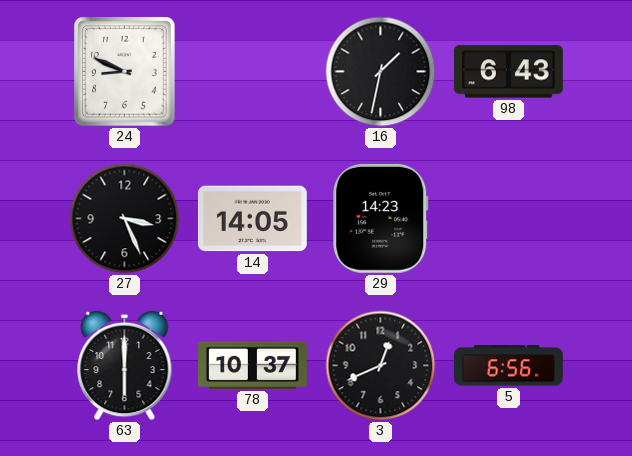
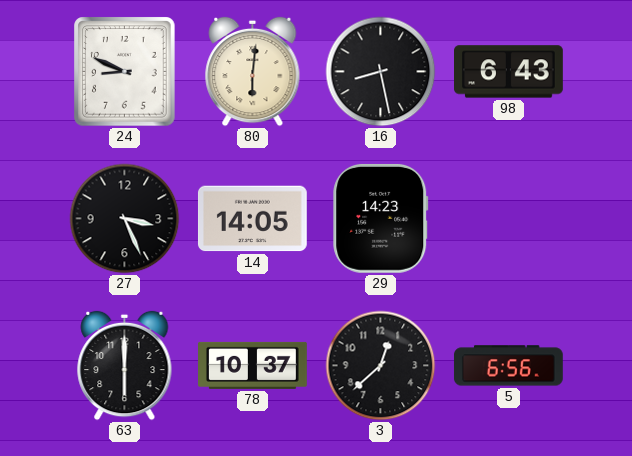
80: none -> 6:01 (253, 72)
16: 1:32 -> 8:28 (381, 72)
3: 12:41 -> 12:38 (381, 366)
